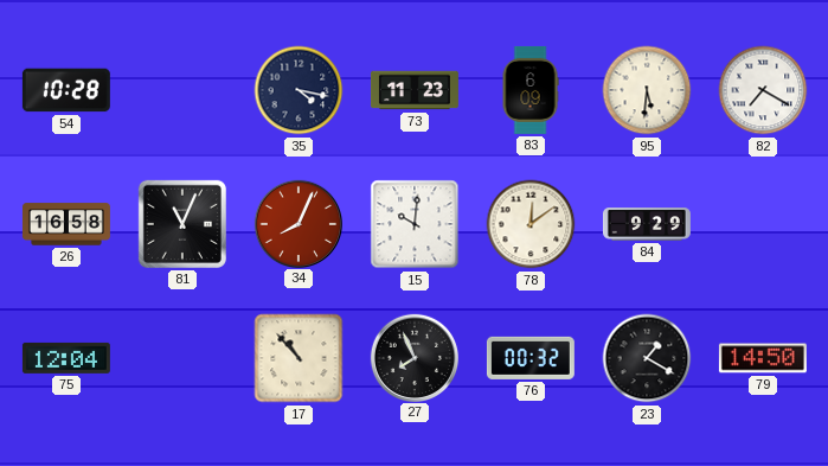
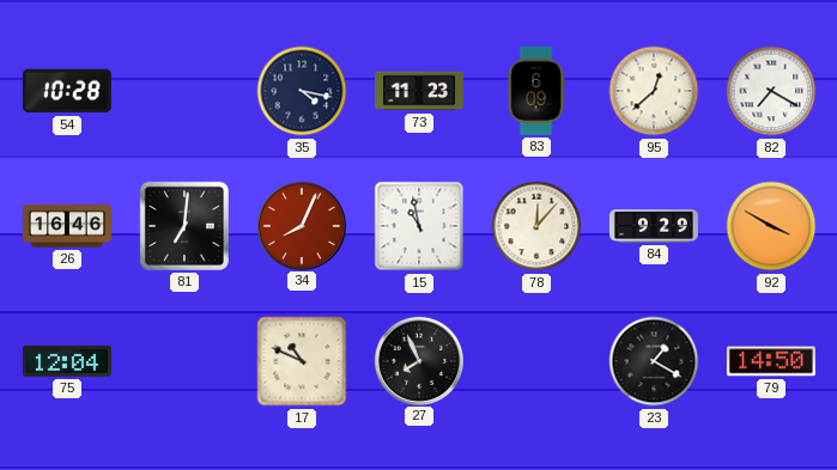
95: 5:31 -> 12:38 (654, 91)
26: 16:58 -> 16:46 (67, 226)
81: 11:04 -> 7:01 (184, 226)
15: 10:01 -> 10:58 (419, 226)
78: 12:09 -> 12:07 (536, 226)
92: none -> 3:50 (771, 226)
17: 10:53 -> 10:49 (302, 361)
76: 00:32 -> none (531, 358)
